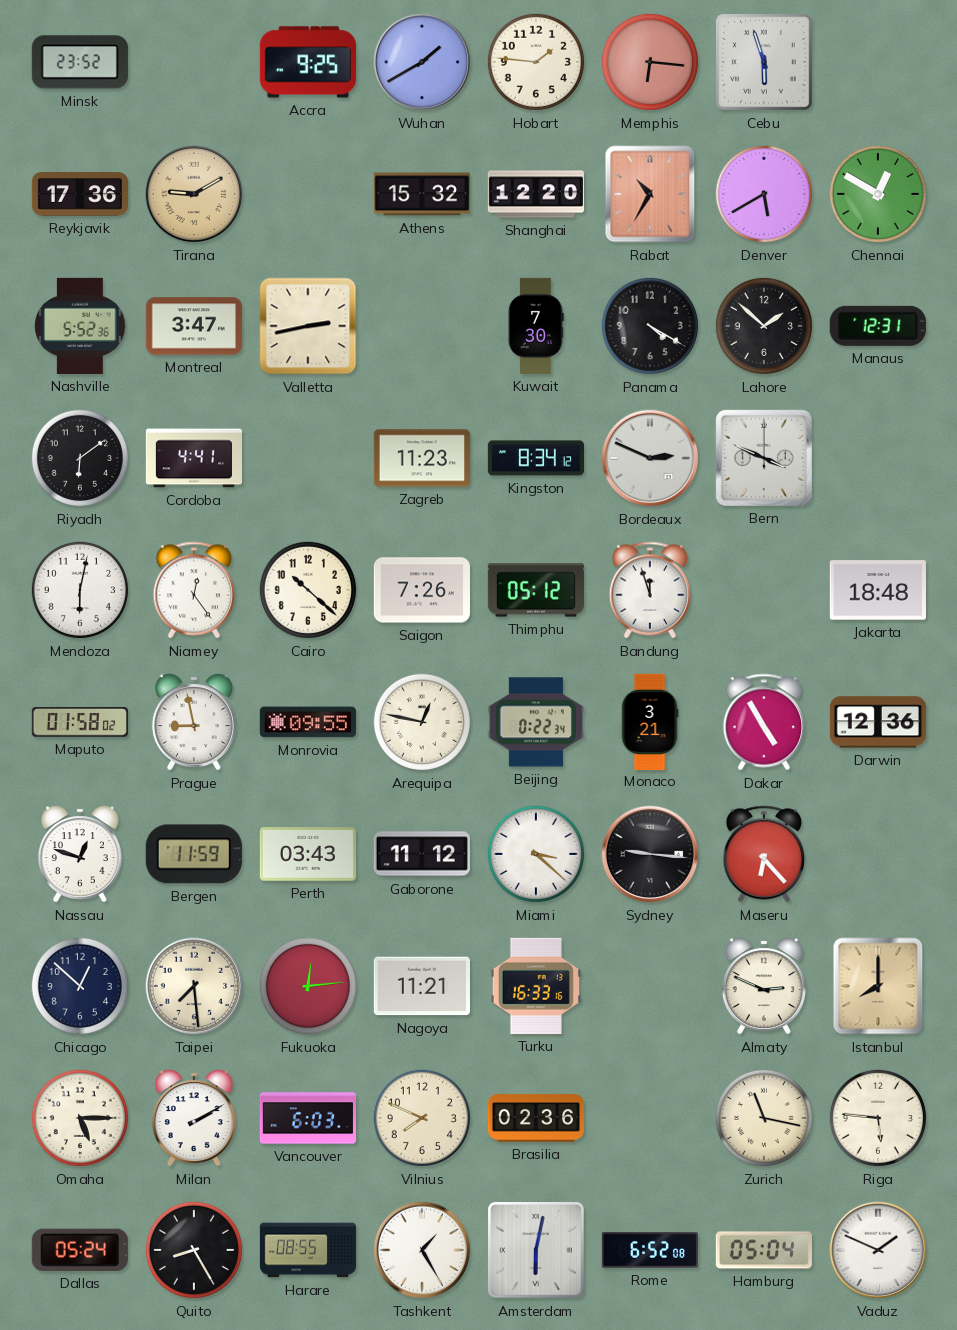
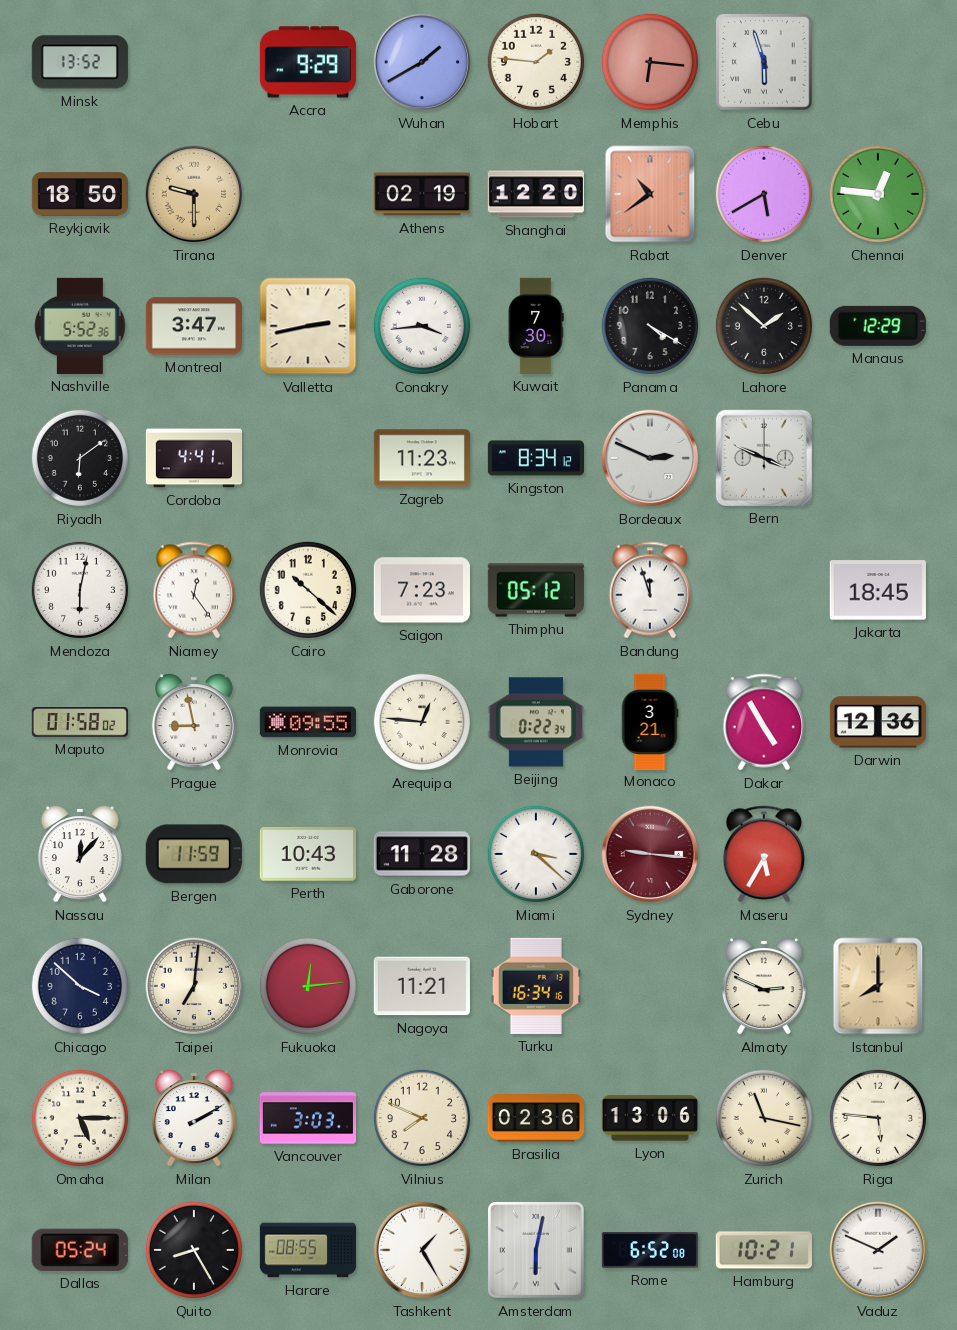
Minsk: 23:52 -> 13:52 (80, 62)
Accra: 9:25 -> 9:29 (308, 62)
Reykjavik: 17:36 -> 18:50 (79, 194)
Tirana: 9:10 -> 9:30 (194, 194)
Athens: 15:32 -> 02:19 (422, 194)
Rabat: 10:35 -> 10:39 (650, 194)
Chennai: 12:50 -> 12:46 (878, 194)
Conakry: none -> 3:44 (422, 326)
Manaus: 12:31 -> 12:29 (878, 326)
Saigon: 7:26 -> 7:23 (422, 590)
Jakarta: 18:48 -> 18:45 (878, 590)
Arequipa: 12:47 -> 12:46 (422, 722)
Nassau: 12:48 -> 12:07 (80, 854)
Perth: 03:43 -> 10:43 (308, 854)
Gaborone: 11:12 -> 11:28 (422, 854)
Sydney dial: black -> burgundy (650, 854)
Maseru: 6:23 -> 5:35 (764, 854)
Chicago: 12:52 -> 3:52 (80, 986)
Taipei: 7:29 -> 7:01 (194, 986)
Turku: 16:33 -> 16:34 (536, 986)
Vancouver: 6:03 -> 3:03 (307, 1118)
Lyon: none -> 13:06 (650, 1118)
Hamburg: 05:04 -> 10:21 (764, 1250)
